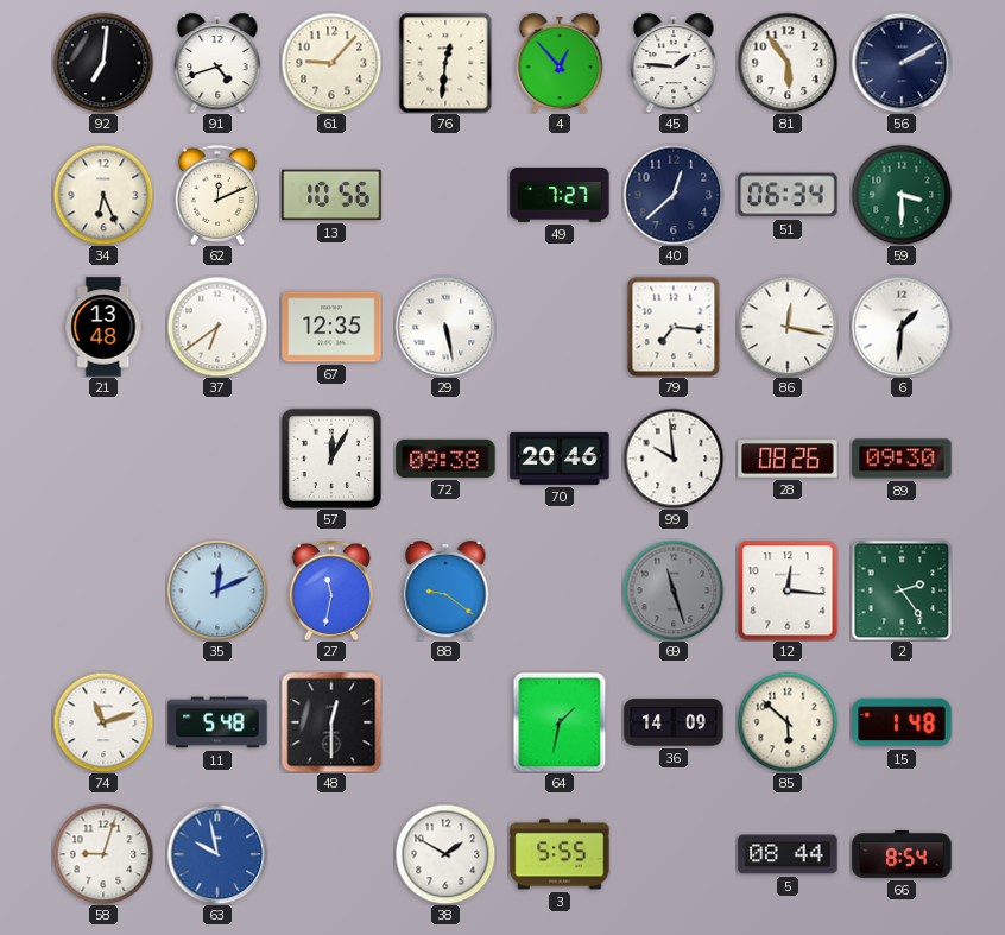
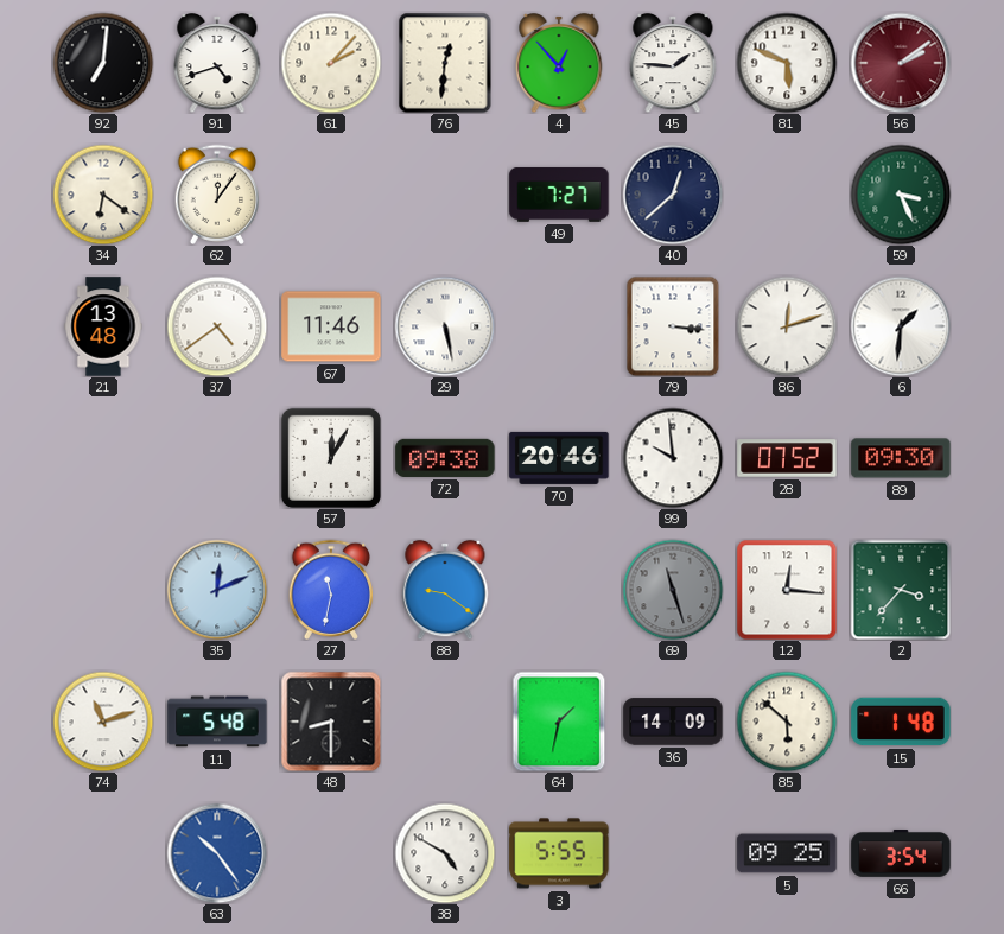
61: 9:07 -> 2:07 (331, 63)
81: 5:54 -> 5:49 (787, 63)
56: 2:10 -> 2:09 (901, 63)
56 dial: navy -> burgundy (901, 63)
34: 6:26 -> 6:21 (103, 195)
62: 12:11 -> 12:06 (217, 195)
13: 10:56 -> none (331, 195)
51: 06:34 -> none (788, 195)
59: 3:30 -> 3:26 (901, 195)
37: 6:39 -> 4:39 (217, 326)
67: 12:35 -> 11:46 (331, 326)
79: 7:16 -> 3:16 (673, 326)
86: 12:17 -> 12:12 (787, 326)
28: 08:26 -> 07:52 (787, 458)
2: 2:24 -> 3:37 (901, 590)
48: 12:30 -> 8:30 (331, 722)
58: 9:03 -> none (103, 854)
63: 9:58 -> 10:24 (217, 853)
38: 1:50 -> 4:50 (445, 853)
5: 08:44 -> 09:25 (787, 853)
66: 8:54 -> 3:54 (901, 853)
